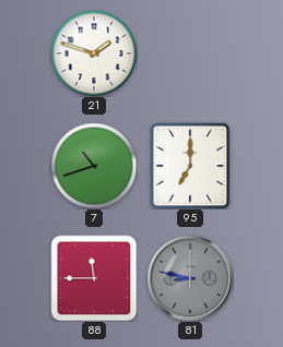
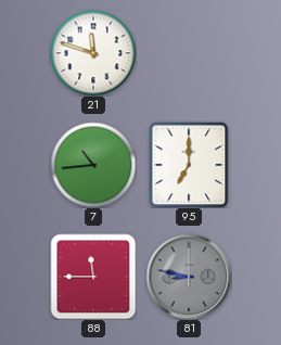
21: 1:48 -> 11:48 (93, 53)
7: 10:42 -> 10:44 (93, 165)
